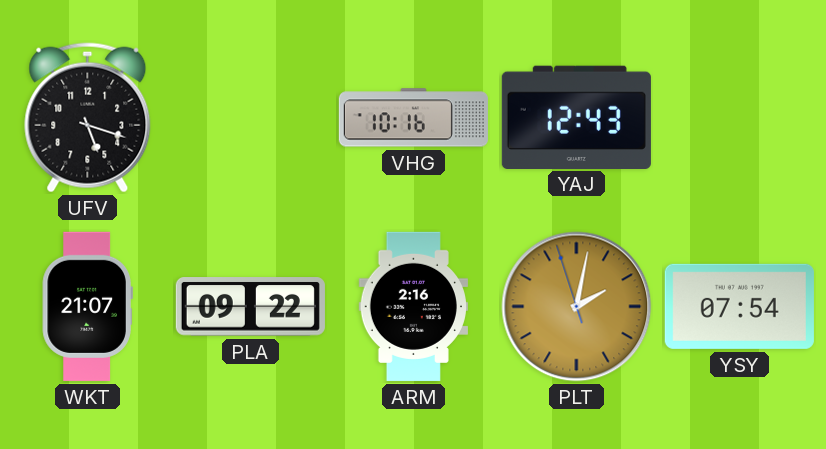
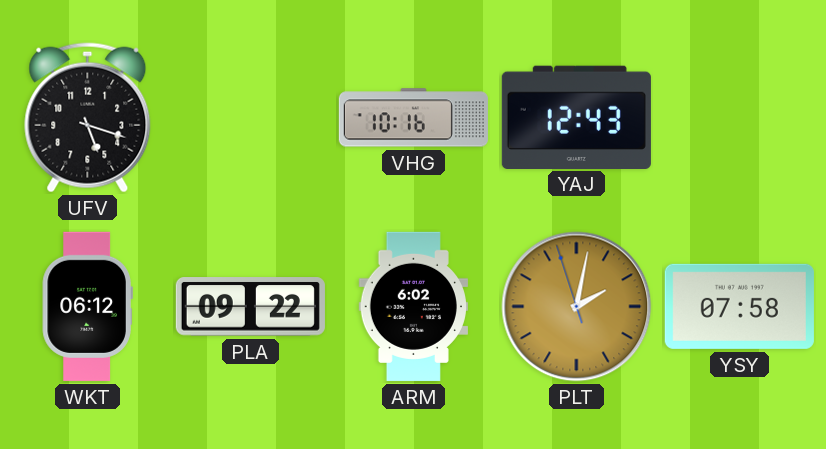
WKT: 21:07 -> 06:12 (87, 306)
ARM: 2:16 -> 6:02 (413, 306)
YSY: 07:54 -> 07:58 (739, 306)
